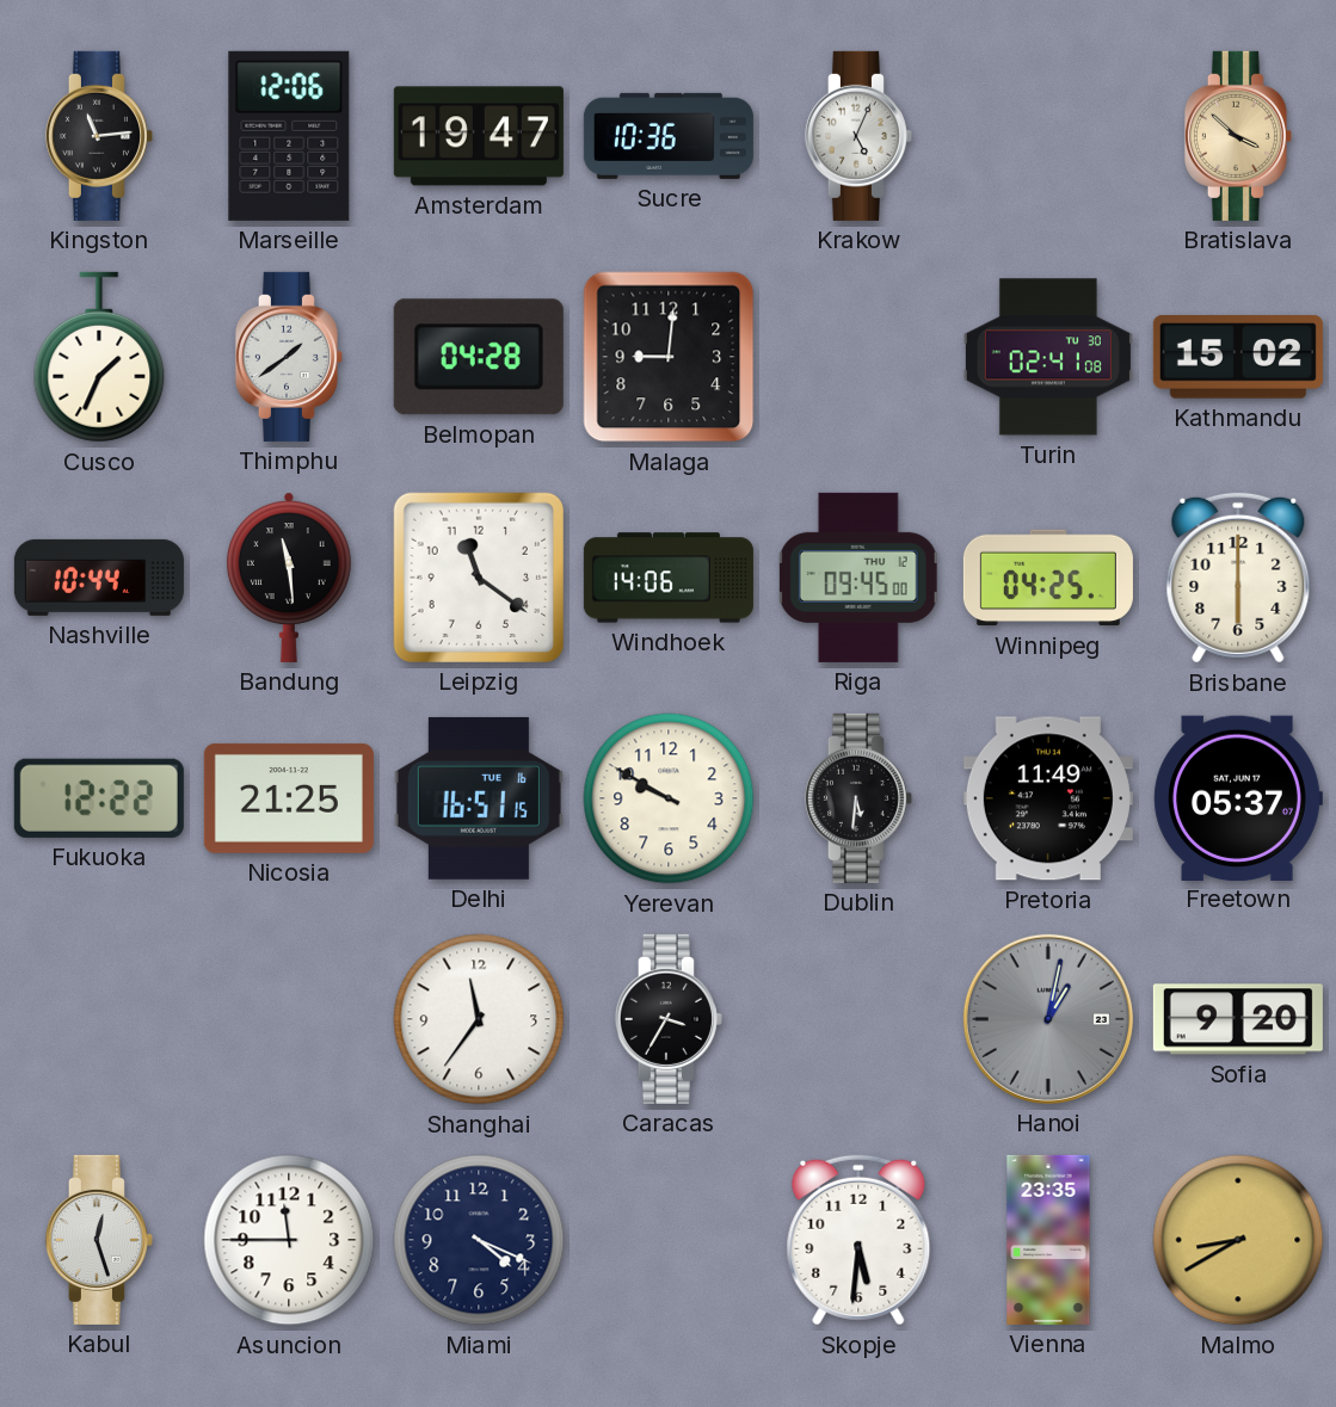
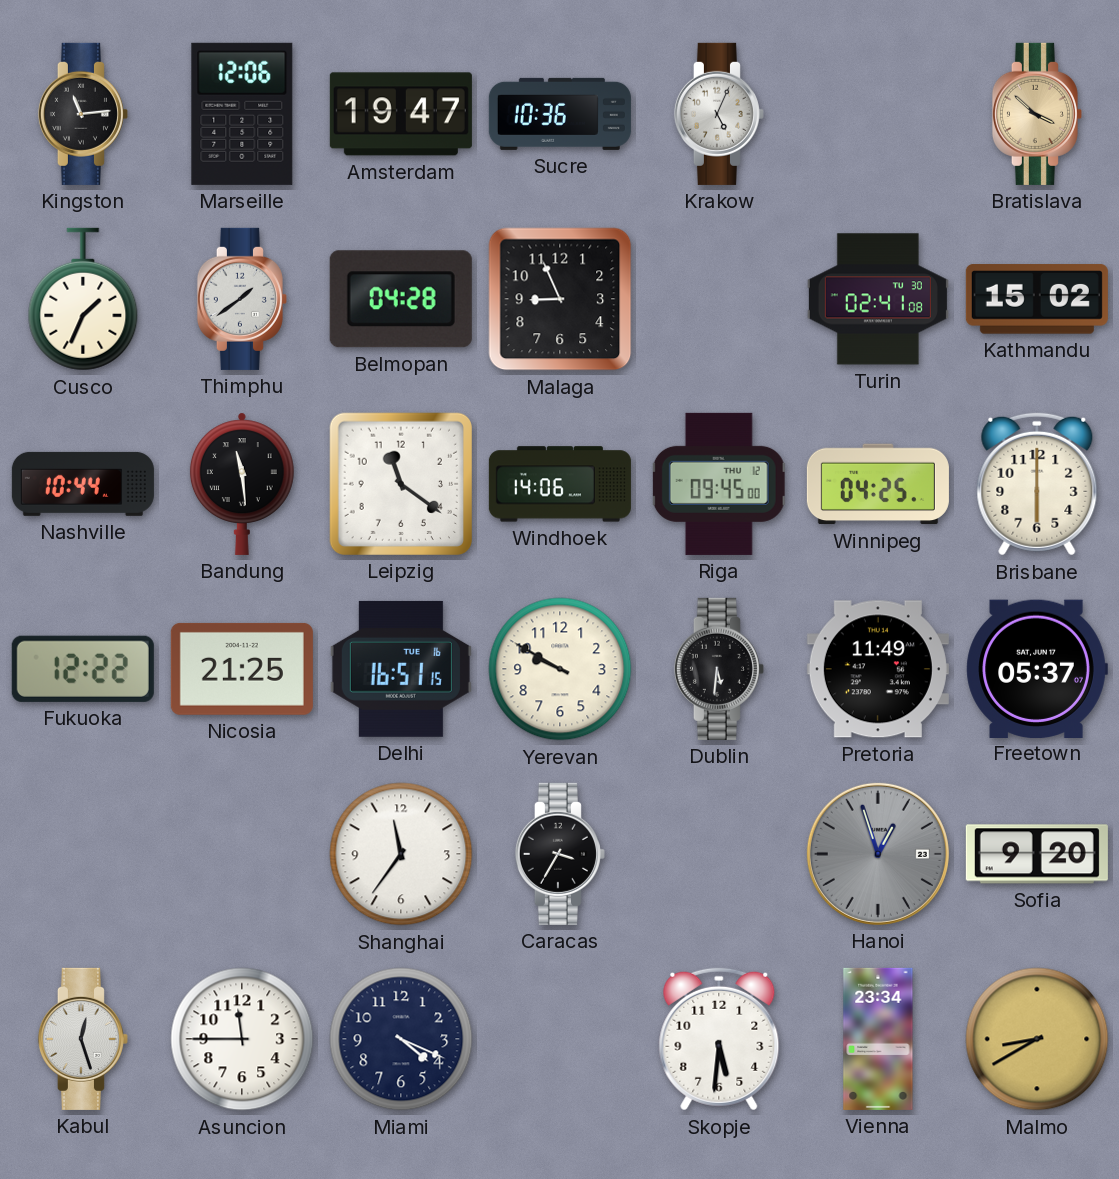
Malaga: 9:01 -> 8:56 (560, 299)
Hanoi: 1:02 -> 12:57 (878, 854)
Vienna: 23:35 -> 23:34 (878, 1039)
